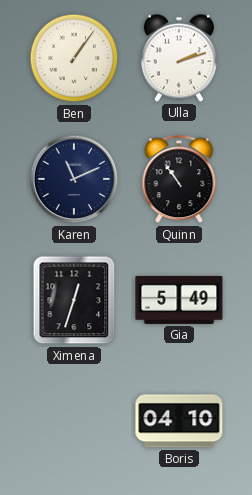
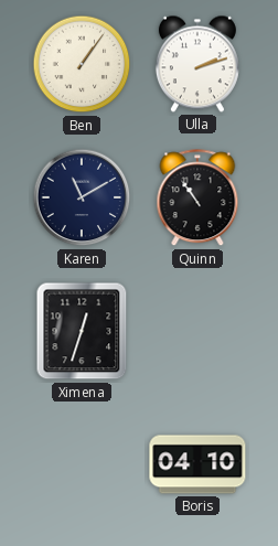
Karen: 11:11 -> 11:10 (82, 197)
Gia: 5:49 -> none (179, 300)
